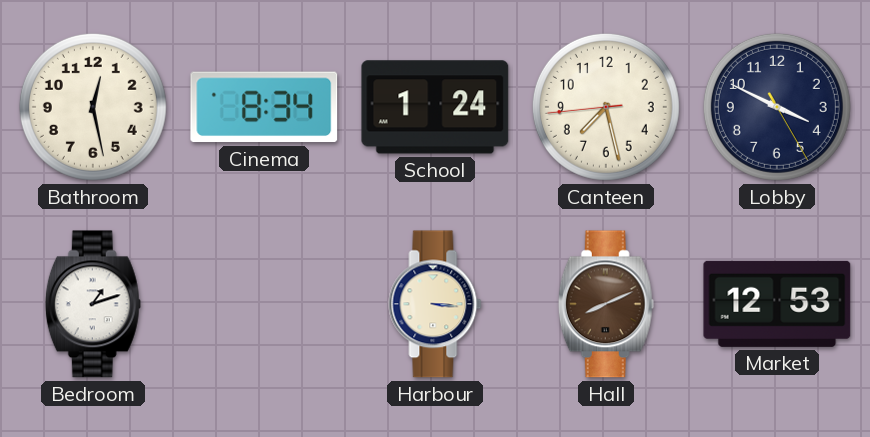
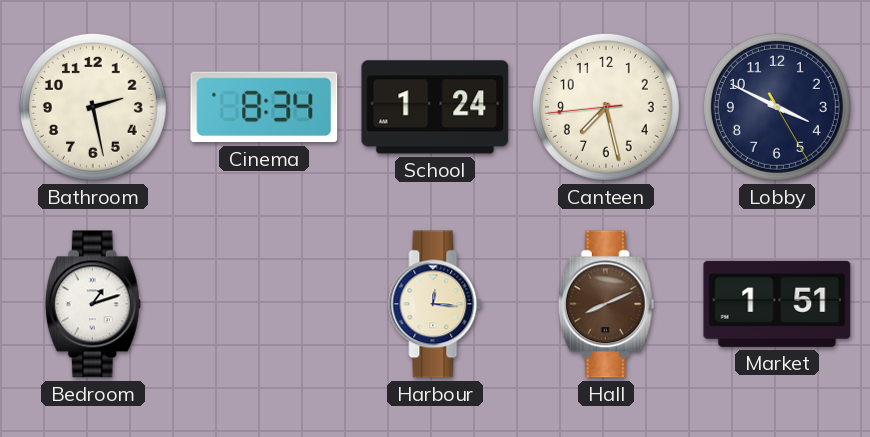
Bathroom: 12:28 -> 2:28 (93, 107)
Harbour: 3:16 -> 12:16 (435, 304)
Market: 12:53 -> 1:51 (777, 304)
